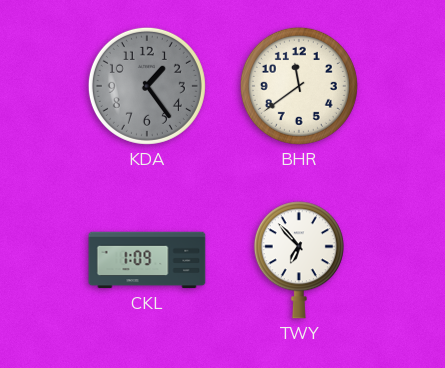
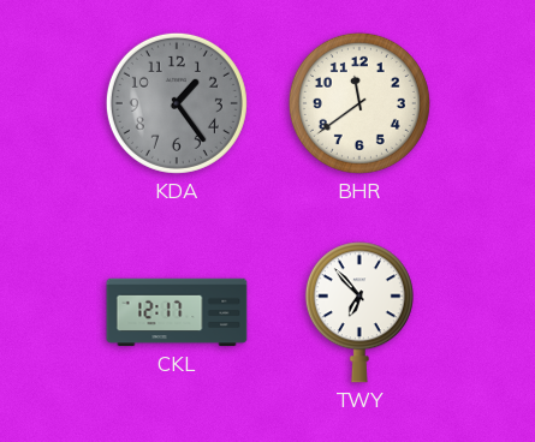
CKL: 1:09 -> 12:17 (177, 312)
